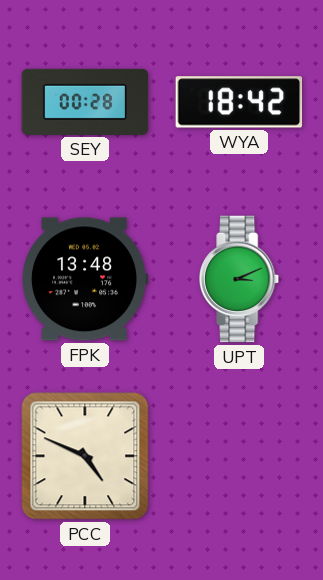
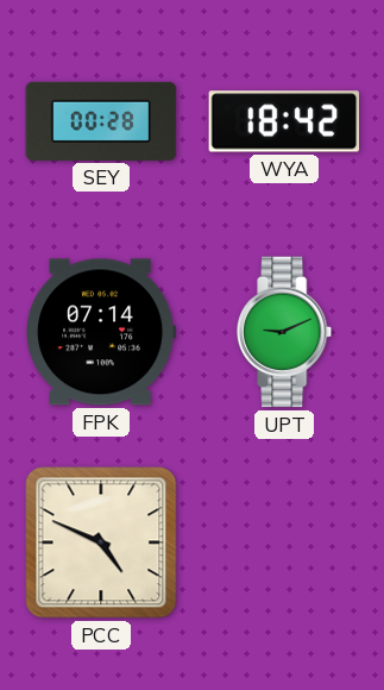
FPK: 13:48 -> 07:14 (102, 332)
UPT: 3:11 -> 9:11 (285, 332)
